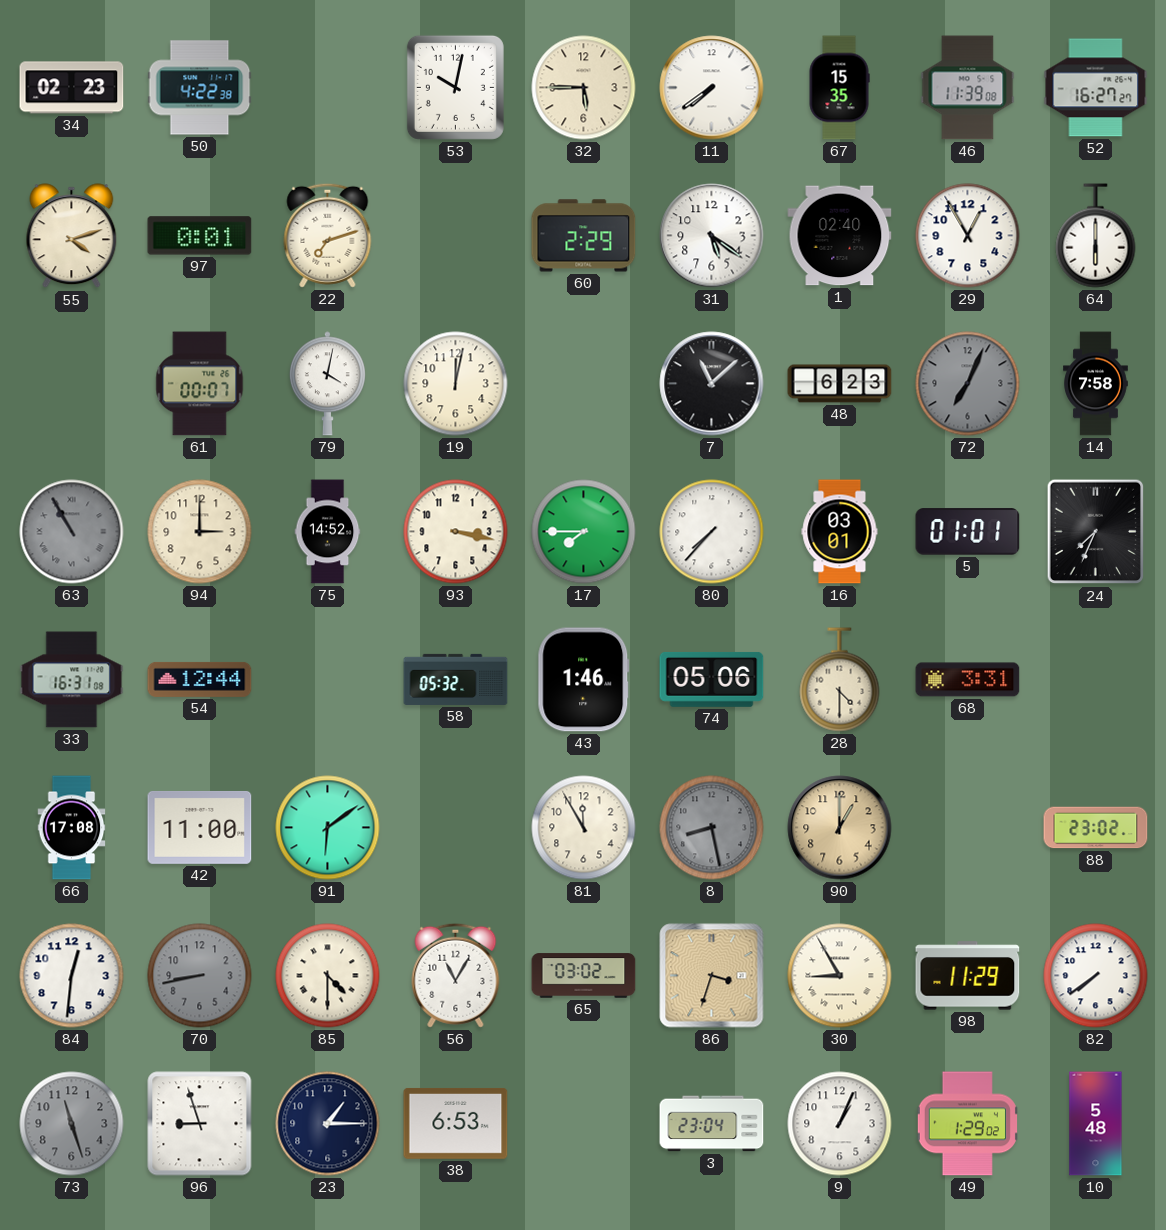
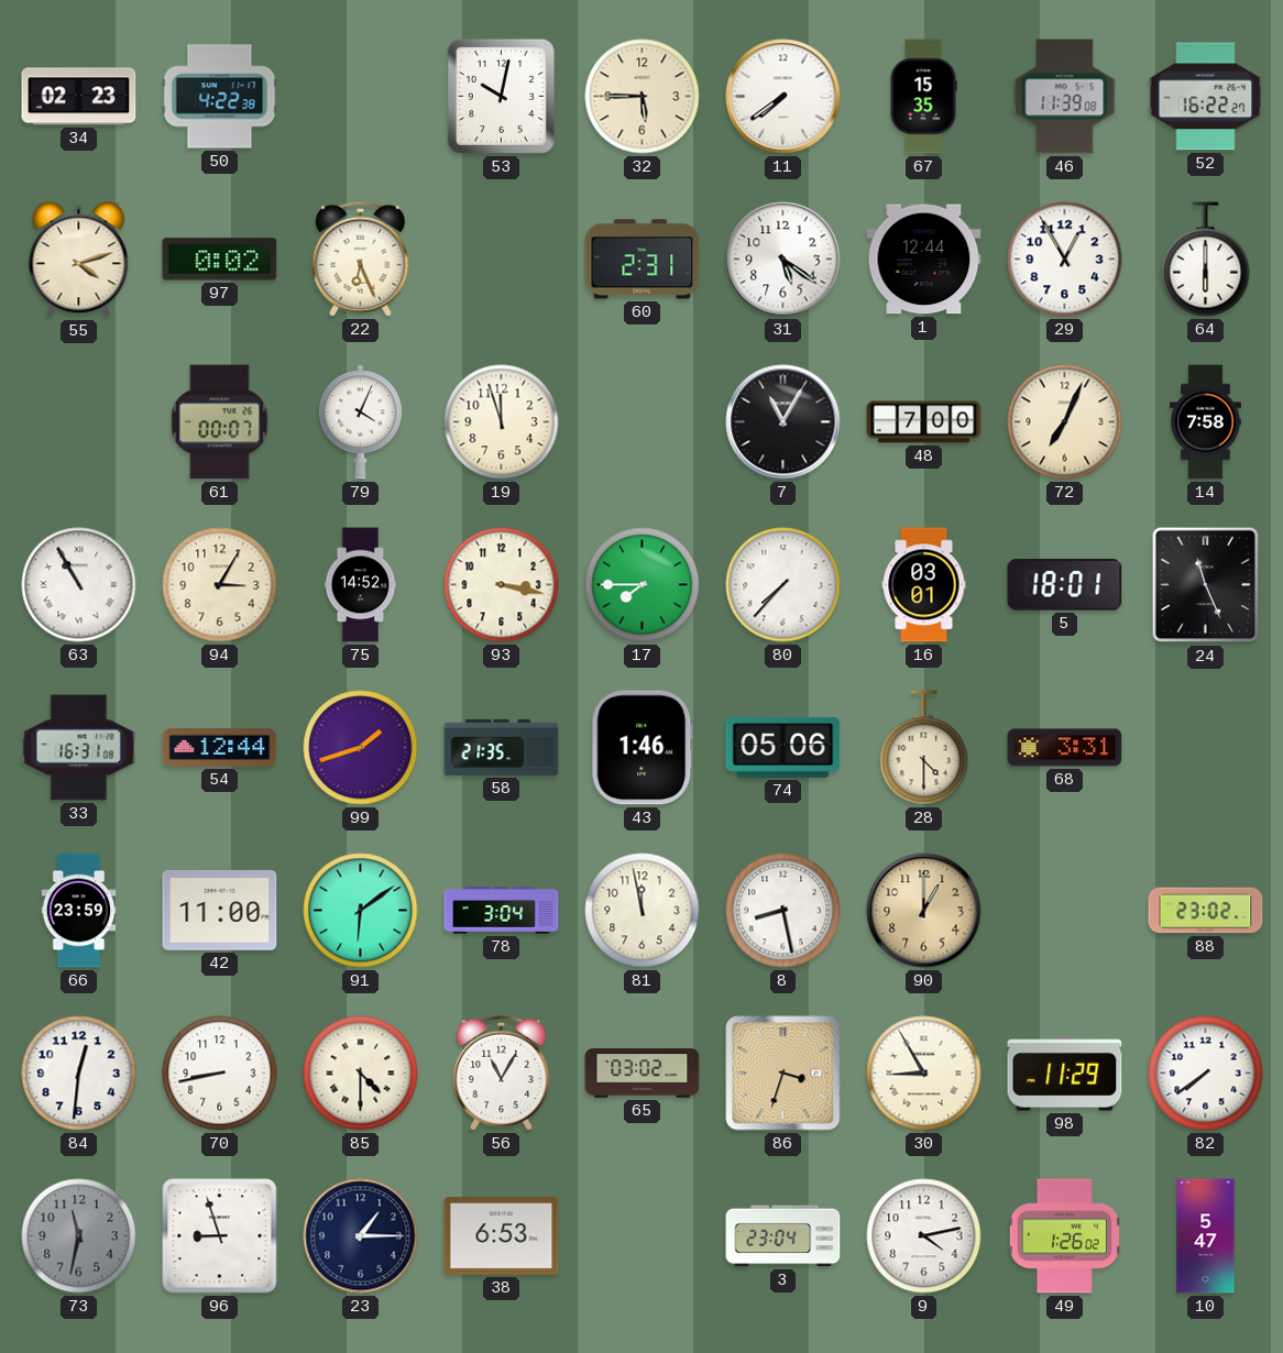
52: 16:27 -> 16:22 (1206, 97)
97: 0:01 -> 0:02 (220, 260)
22: 7:12 -> 6:26 (361, 258)
60: 2:29 -> 2:31 (643, 260)
1: 02:40 -> 12:44 (924, 260)
79: 4:02 -> 4:04 (360, 422)
19: 12:02 -> 11:57 (502, 422)
7: 11:08 -> 11:05 (783, 422)
48: 6:23 -> 7:00 (924, 422)
72 dial: grey -> cream (1065, 422)
63 dial: grey -> white (79, 585)
94: 3:00 -> 3:05 (220, 585)
5: 01:01 -> 18:01 (1065, 585)
24: 7:34 -> 11:26 (1206, 585)
99: none -> 1:42 (361, 748)
58: 05:32 -> 21:35 (502, 747)
66: 17:08 -> 23:59 (79, 911)
78: none -> 3:04 (502, 911)
81: 11:55 -> 11:58 (643, 911)
8 dial: grey -> white (783, 911)
70 dial: grey -> white (220, 1074)
73: 11:27 -> 11:32 (79, 1236)
9: 1:04 -> 4:13 (924, 1236)
49: 1:29 -> 1:26 (1064, 1236)
10: 5:48 -> 5:47 (1206, 1236)
